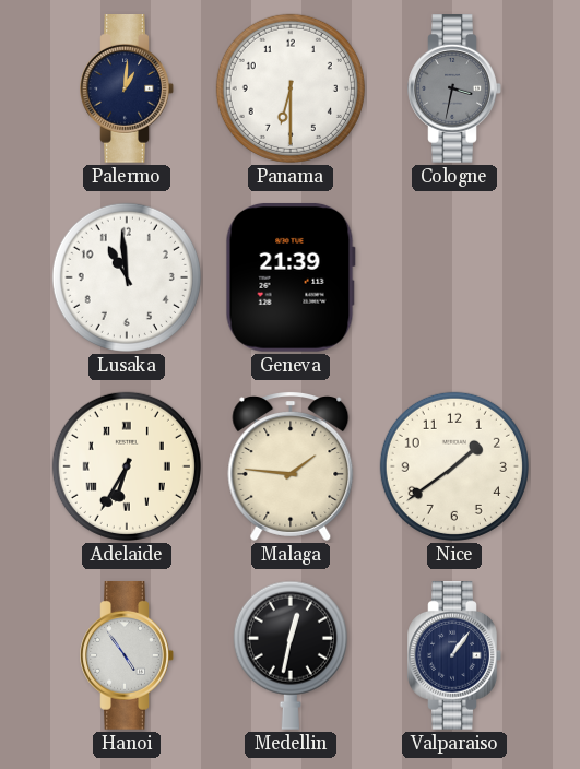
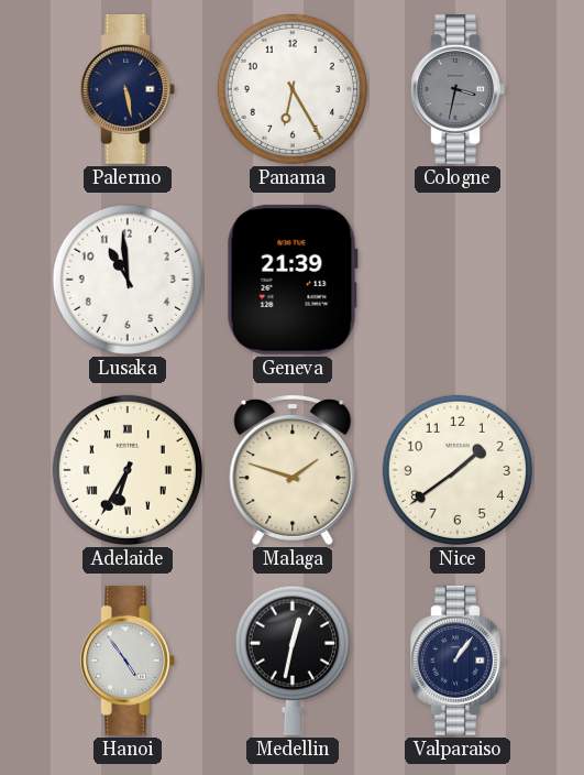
Palermo: 1:01 -> 5:28 (128, 90)
Panama: 6:30 -> 6:25 (293, 89)
Malaga: 1:46 -> 1:48 (293, 470)
